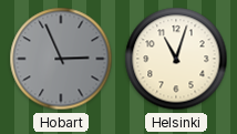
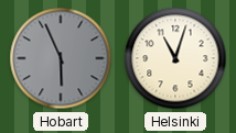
Hobart: 2:56 -> 5:56 (61, 58)
